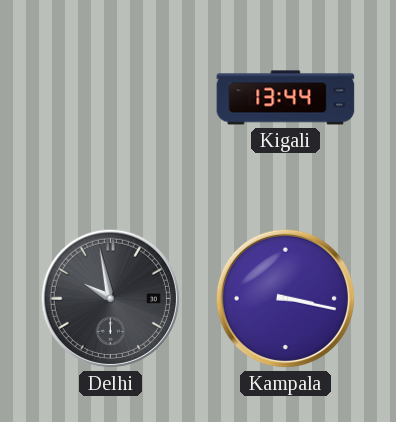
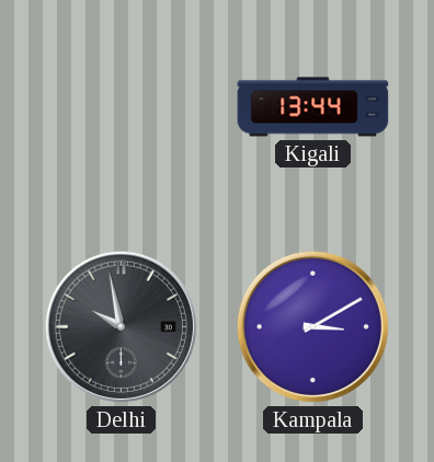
Kampala: 3:17 -> 3:10 (312, 326)
